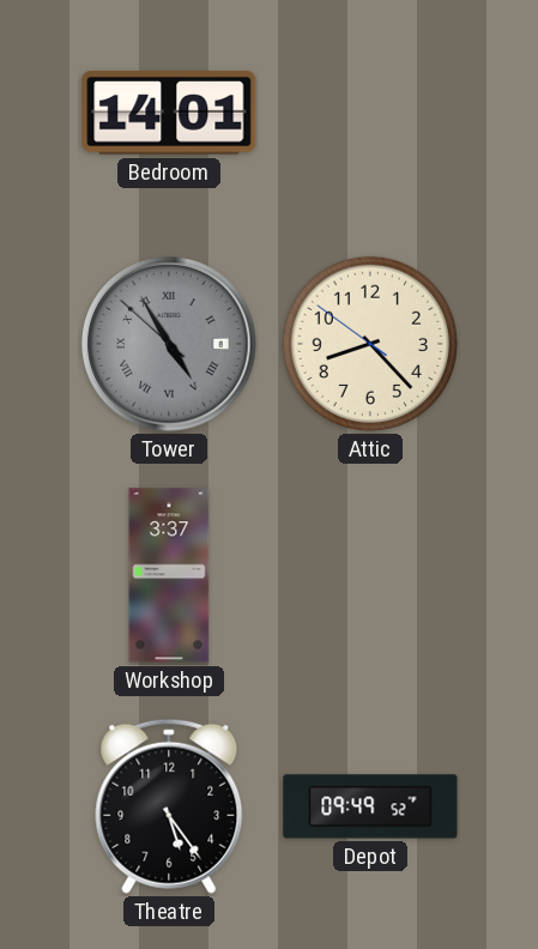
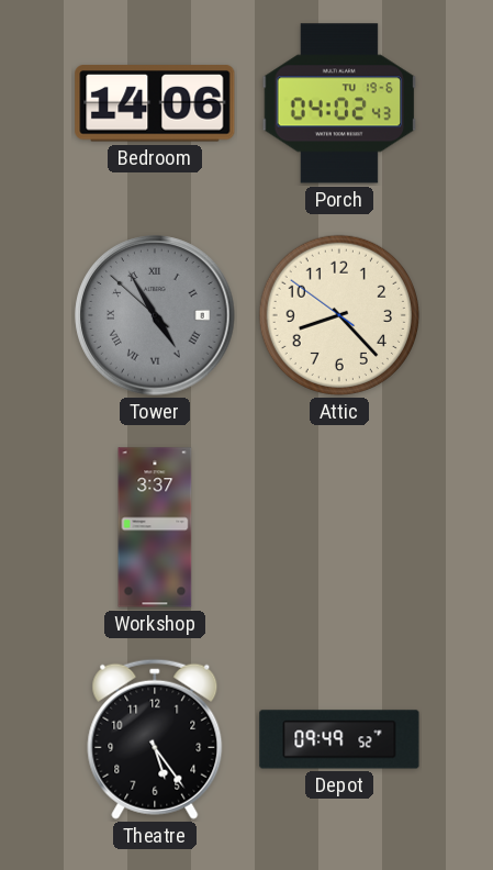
Bedroom: 14:01 -> 14:06 (155, 103)
Porch: none -> 04:02 (339, 103)
